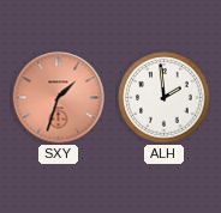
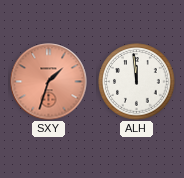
ALH: 1:59 -> 11:59 (137, 82)
